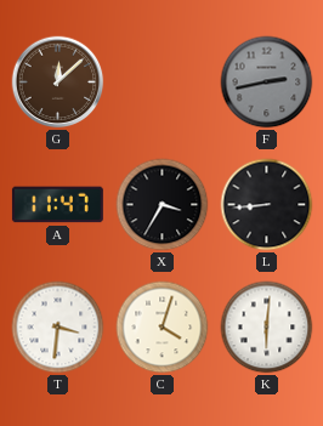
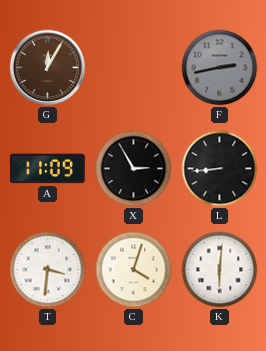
G: 12:08 -> 12:05 (48, 68)
A: 11:47 -> 11:09 (47, 169)
X: 3:35 -> 2:55 (134, 169)
